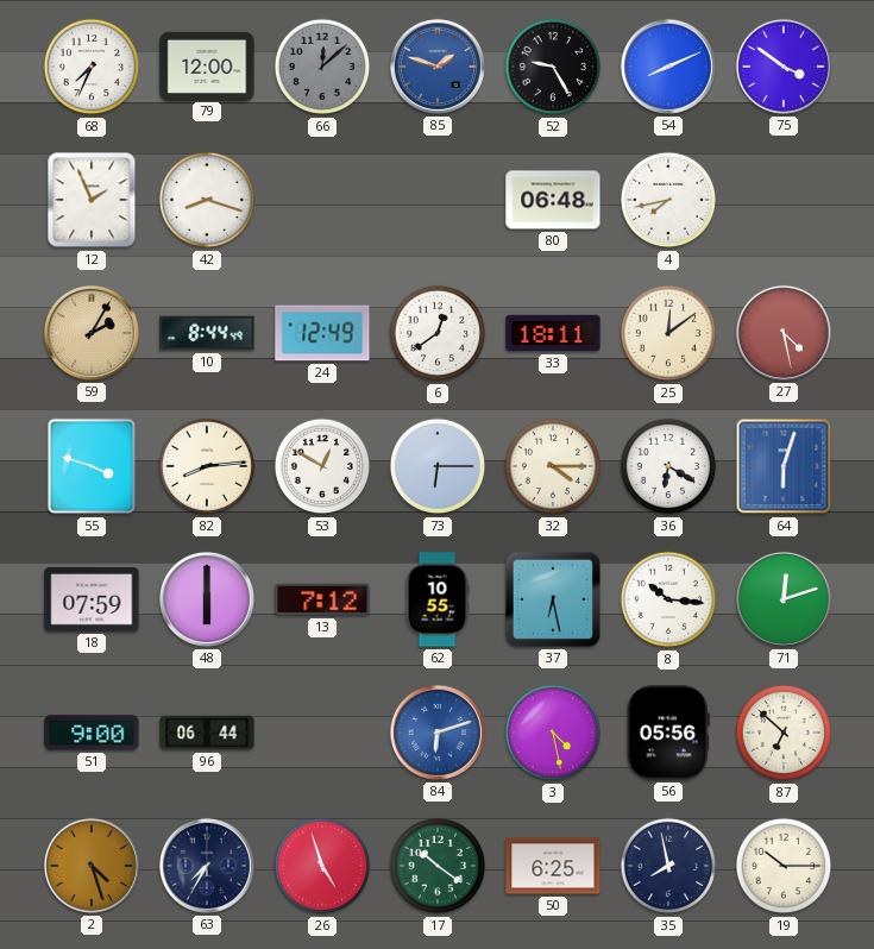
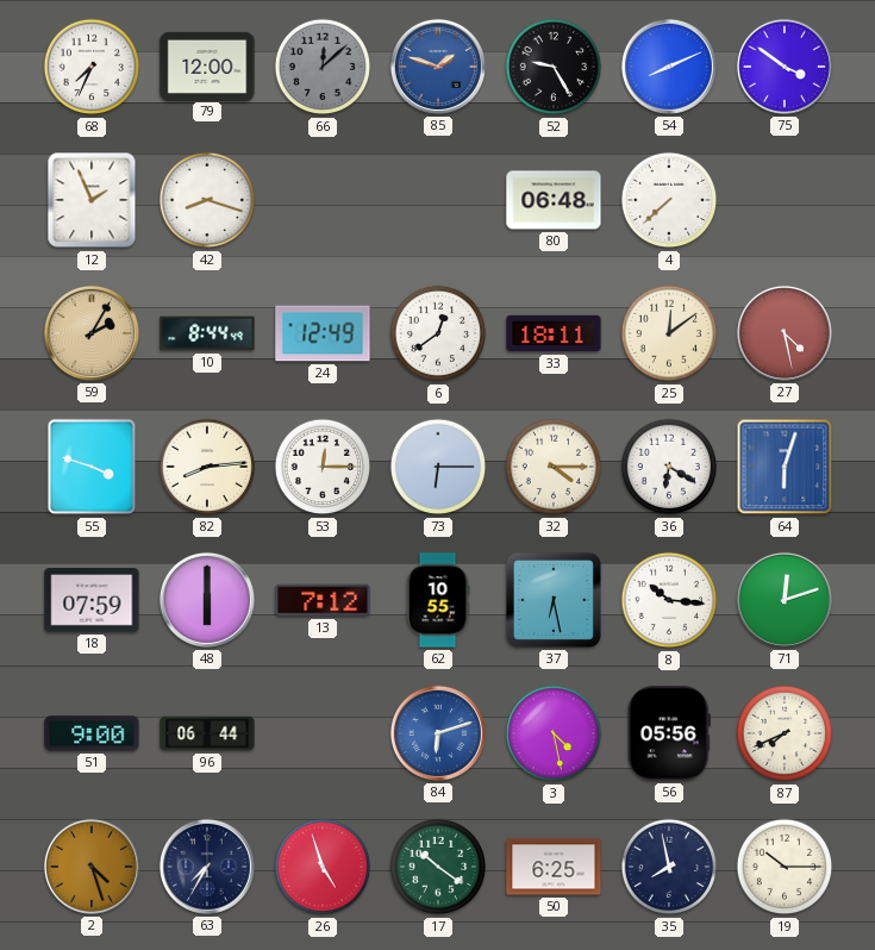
4: 7:43 -> 7:38 (669, 200)
53: 12:50 -> 12:15 (323, 467)
87: 6:52 -> 7:41 (785, 733)
